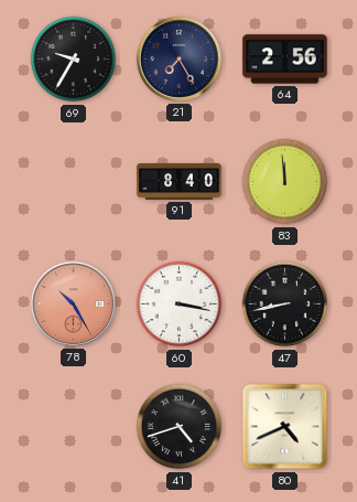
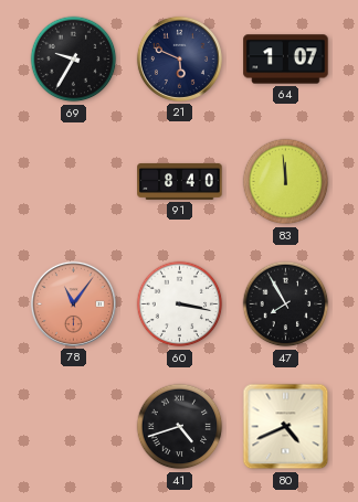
21: 7:25 -> 5:49 (179, 58)
64: 2:56 -> 1:07 (286, 60)
78: 10:25 -> 11:06 (73, 303)
47: 8:43 -> 7:55 (286, 305)
